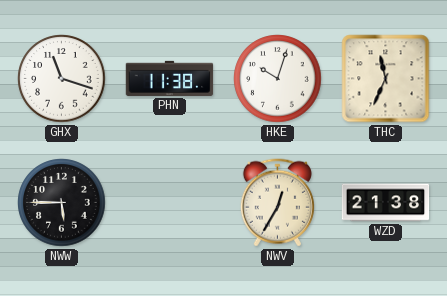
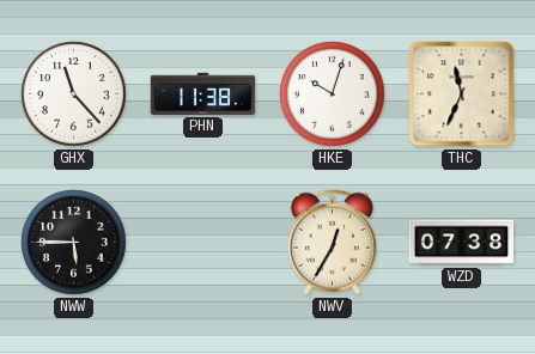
GHX: 11:18 -> 11:23 (74, 94)
WZD: 21:38 -> 07:38 (462, 243)
